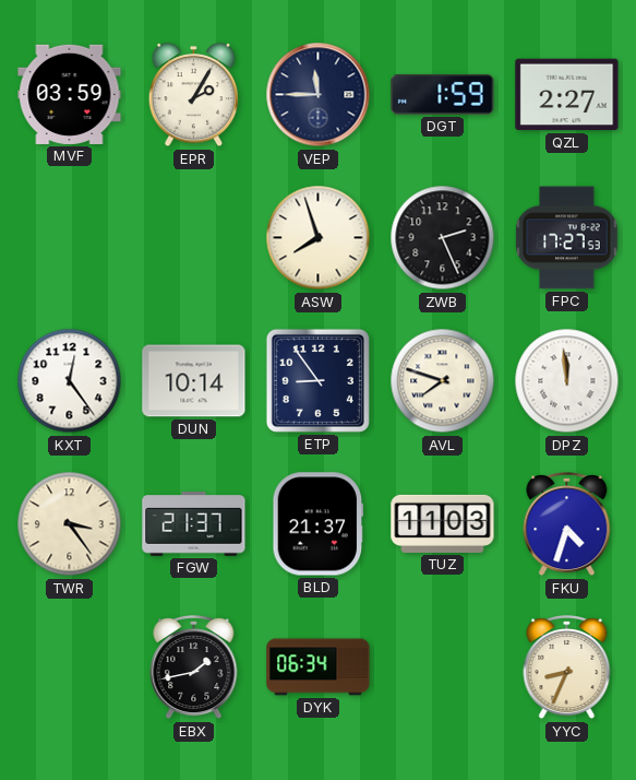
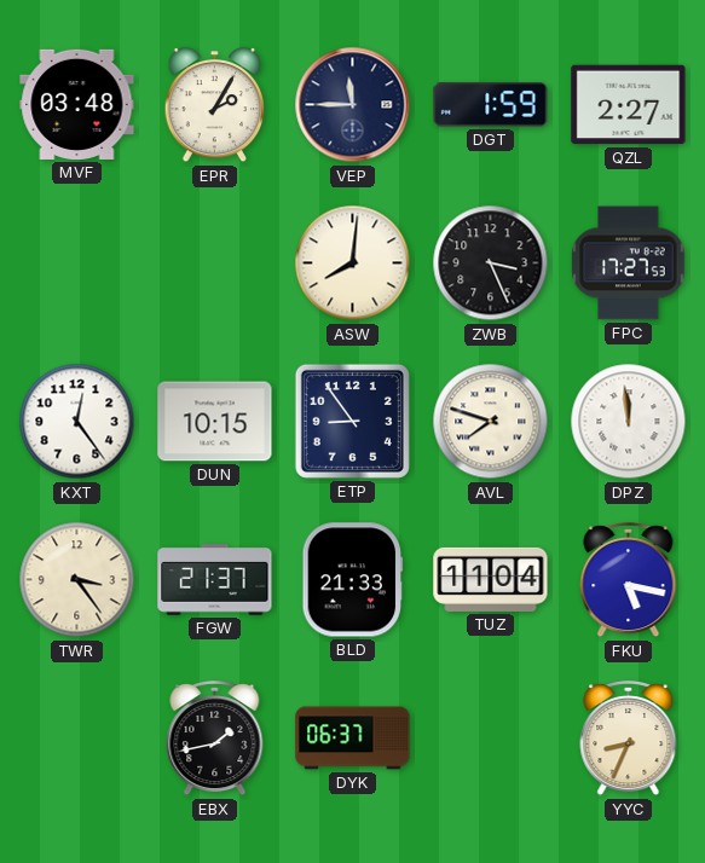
MVF: 03:59 -> 03:48 (77, 104)
ASW: 7:57 -> 8:01 (353, 263)
ZWB: 2:26 -> 3:26 (491, 263)
DUN: 10:14 -> 10:15 (215, 422)
BLD: 21:37 -> 21:33 (353, 580)
TUZ: 11:03 -> 11:04 (491, 579)
FKU: 4:33 -> 5:17 (629, 581)
DYK: 06:34 -> 06:37 (353, 739)
